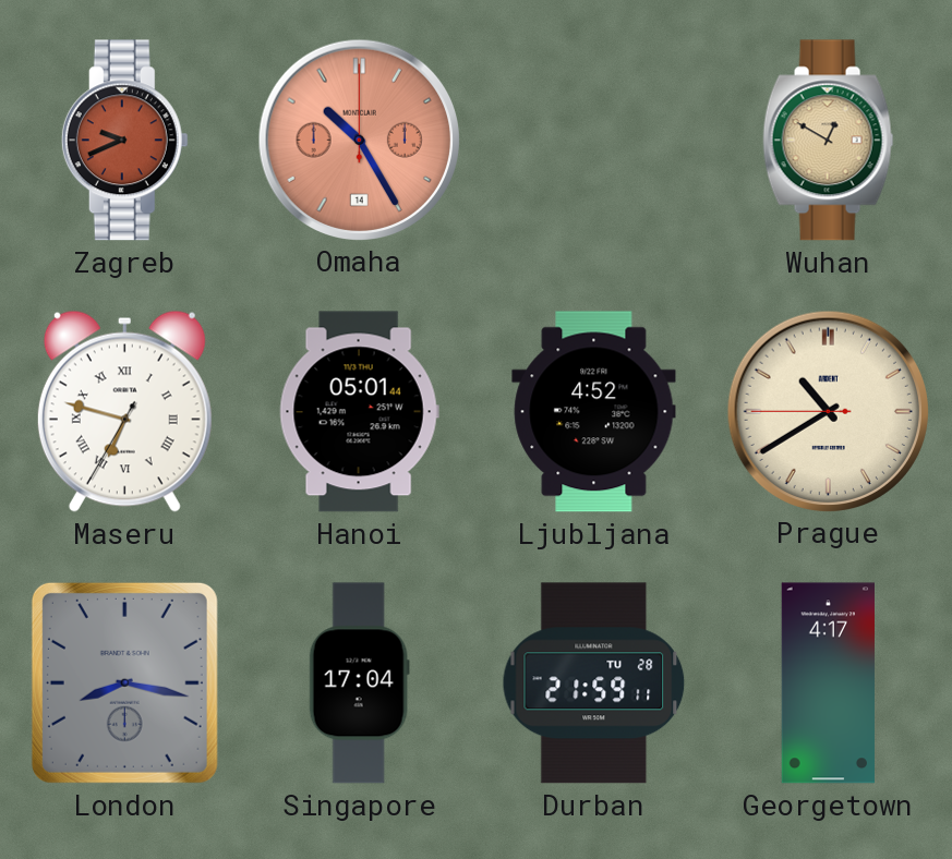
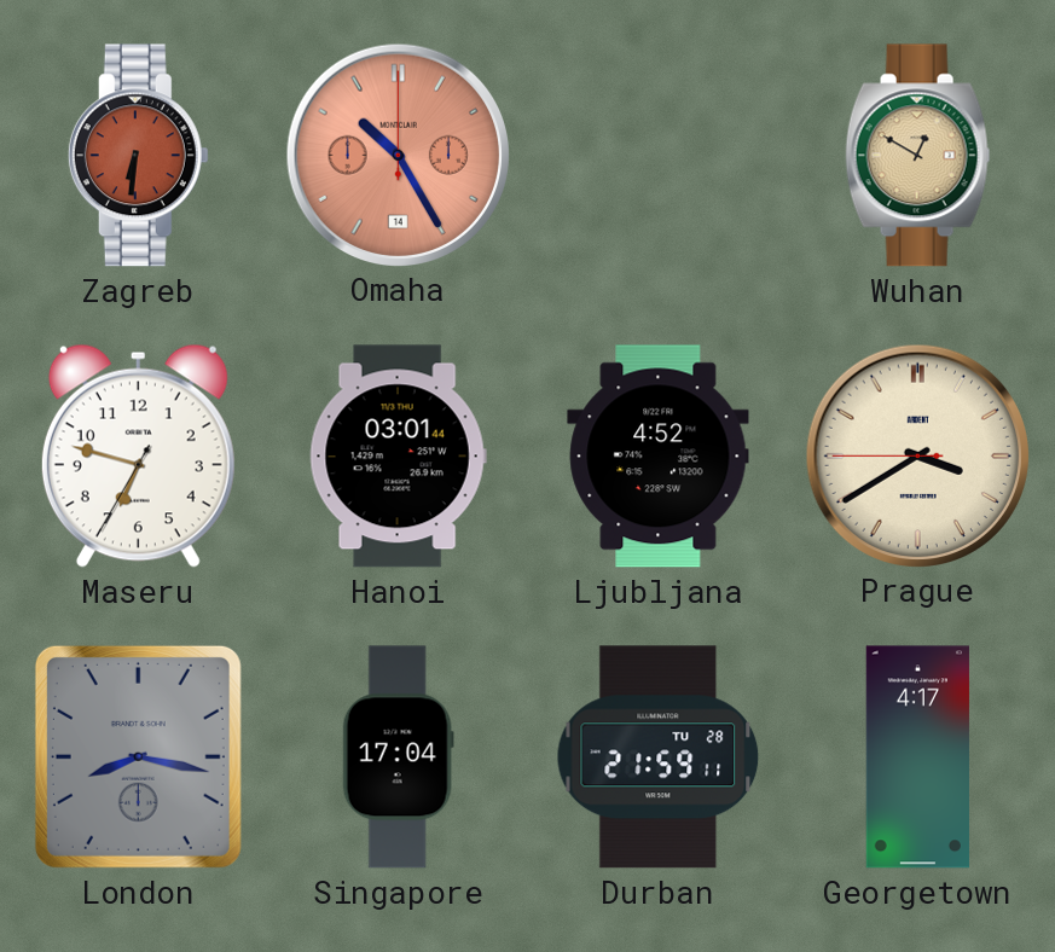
Zagreb: 9:41 -> 6:31 (138, 156)
Maseru numerals: Roman -> Arabic (138, 455)
Hanoi: 05:01 -> 03:01 (398, 457)
Prague: 10:39 -> 3:39 (917, 455)
